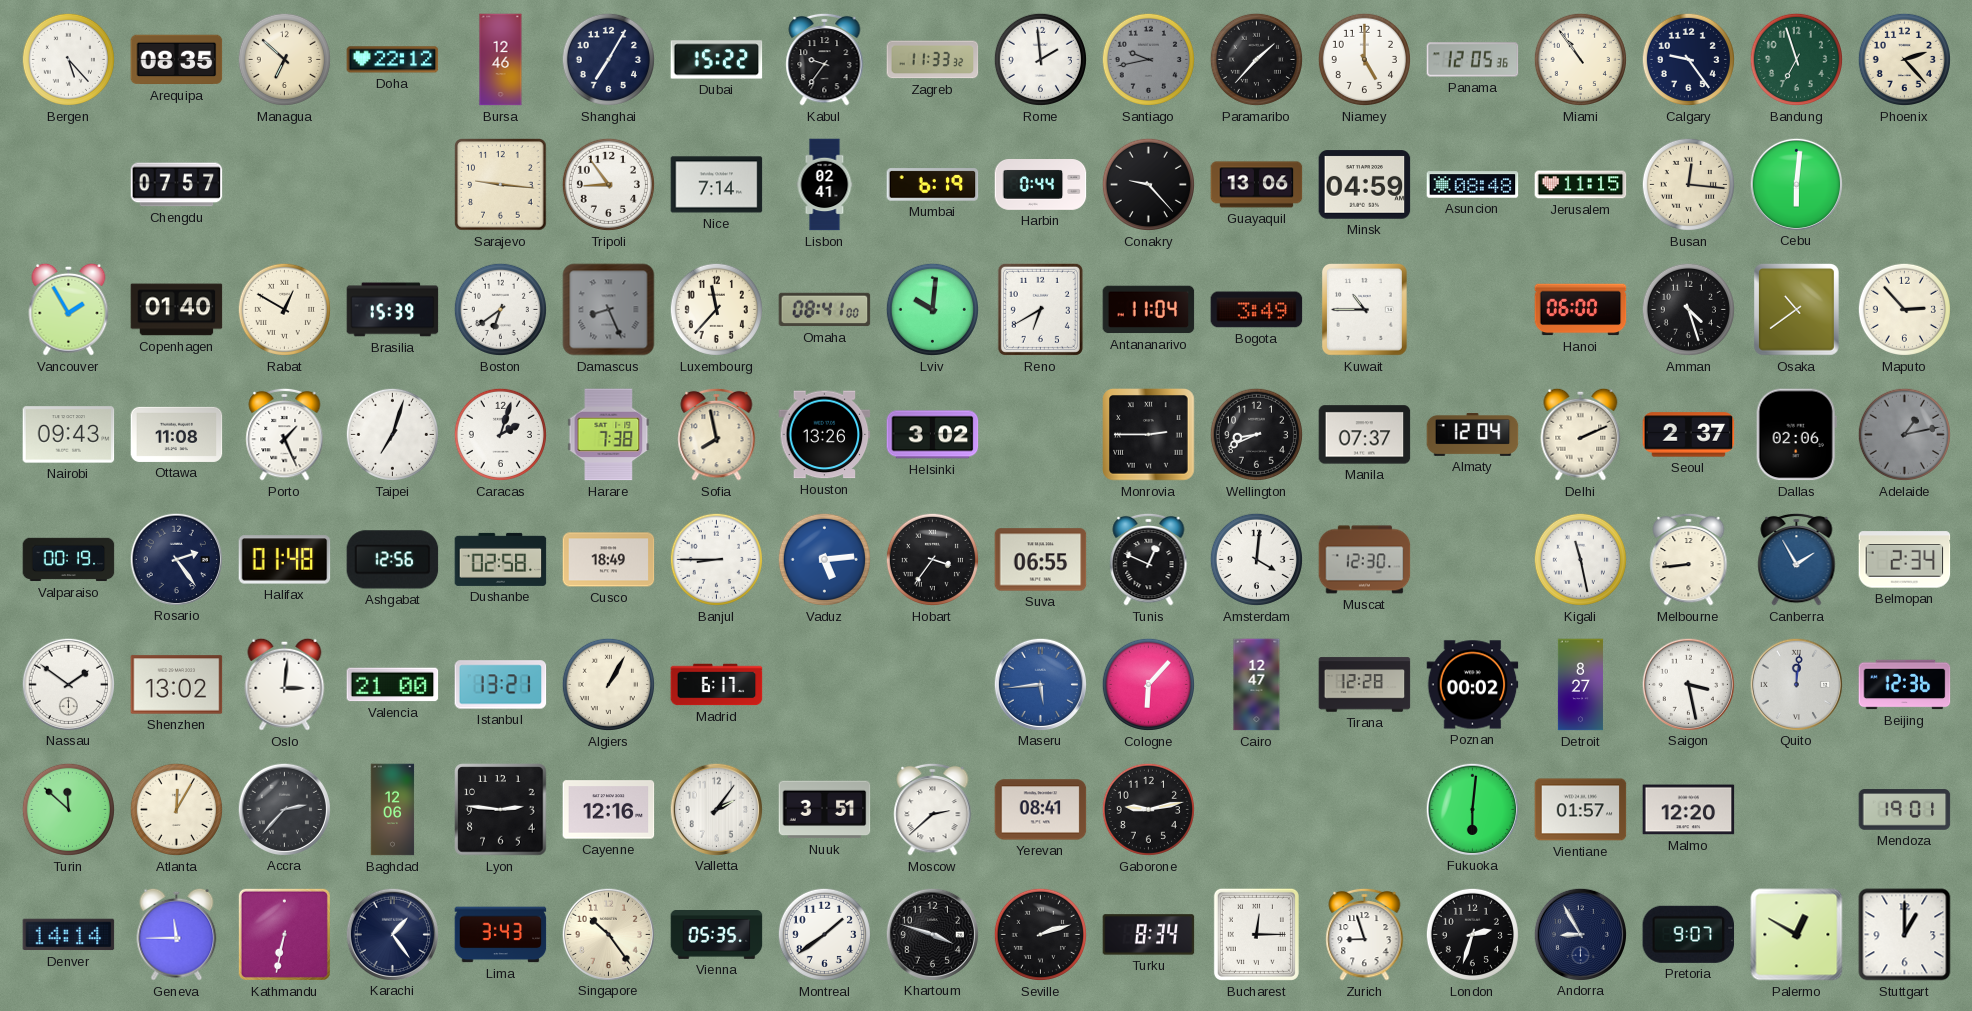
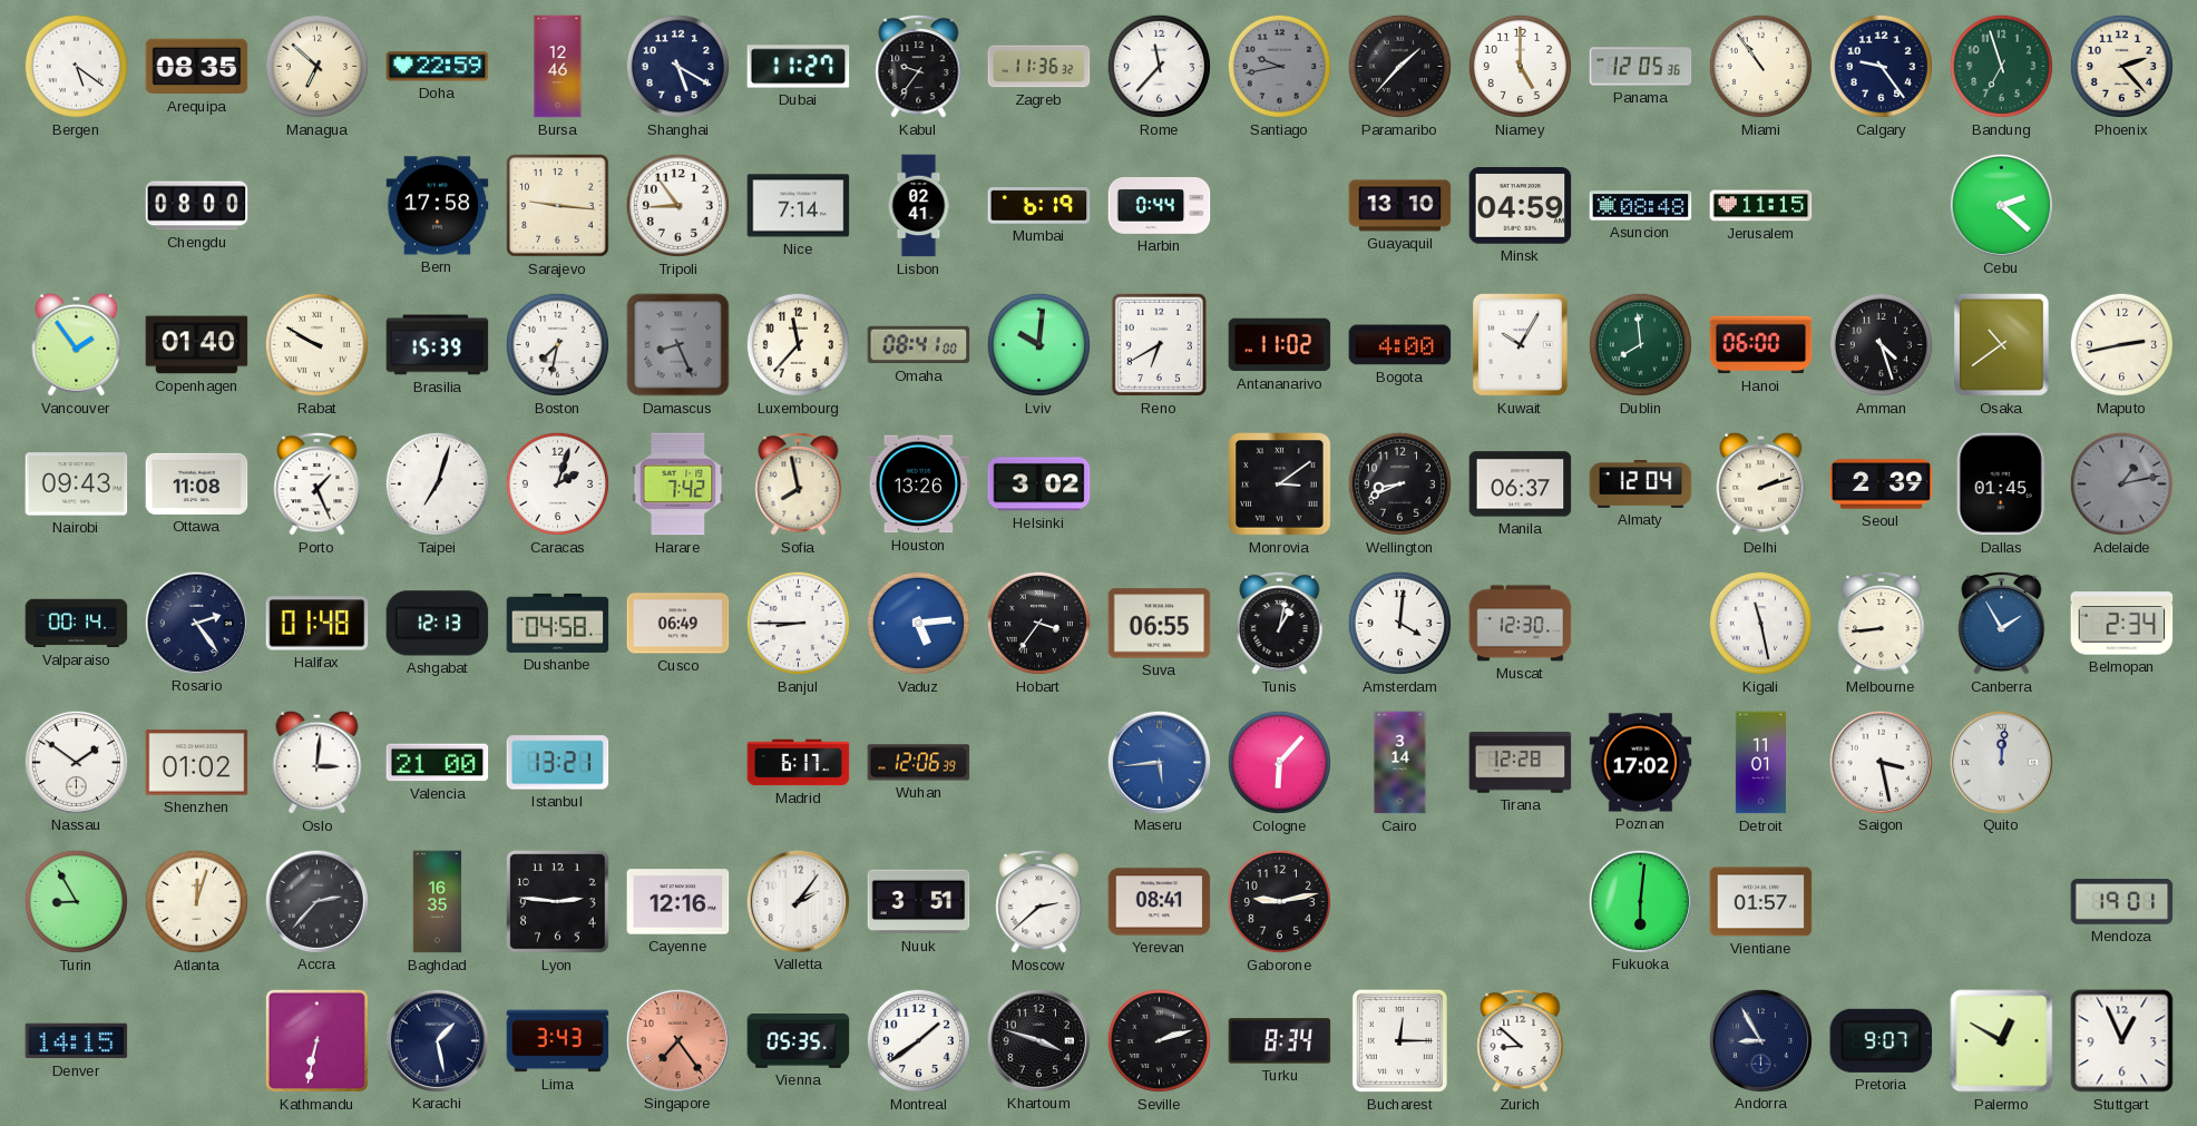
Bergen: 5:23 -> 5:21 (76, 66)
Doha: 22:12 -> 22:59 (438, 67)
Shanghai: 7:05 -> 5:20 (677, 66)
Dubai: 15:22 -> 11:27 (799, 67)
Zagreb: 11:33 -> 11:36 (1039, 67)
Rome: 1:59 -> 11:37 (1159, 66)
Chengdu: 07:57 -> 08:00 (197, 206)
Bern: none -> 17:58 (438, 206)
Conakry: 9:23 -> none (1148, 184)
Guayaquil: 13:06 -> 13:10 (1400, 206)
Busan: 12:16 -> none (1688, 184)
Cebu: 6:01 -> 2:22 (2001, 205)
Vancouver: 1:55 -> 1:54 (77, 344)
Rabat: 12:50 -> 9:50 (316, 344)
Boston: 6:39 -> 7:32 (557, 344)
Antananarivo: 11:04 -> 11:02 (1280, 345)
Bogota: 3:49 -> 4:00 (1400, 345)
Kuwait: 10:45 -> 10:05 (1520, 345)
Dublin: none -> 7:59 (1640, 344)
Maputo: 2:53 -> 2:43 (2121, 344)
Harare: 7:38 -> 7:42 (678, 484)
Monrovia: 2:45 -> 3:09 (1280, 484)
Manila: 07:37 -> 06:37 (1521, 484)
Delhi: 2:11 -> 2:12 (1761, 483)
Seoul: 2:37 -> 2:39 (1882, 484)
Dallas: 02:06 -> 01:45 (2001, 484)
Valparaiso: 00:19 -> 00:14 (77, 624)
Ashgabat: 12:56 -> 12:13 (438, 624)
Dushanbe: 02:58 -> 04:58 (558, 623)
Cusco: 18:49 -> 06:49 (678, 624)
Tunis: 12:49 -> 1:02 (1280, 623)
Shenzhen: 13:02 -> 01:02 (197, 763)
Algiers: 1:05 -> none (608, 684)
Wuhan: none -> 12:06 (919, 763)
Cairo: 12:47 -> 3:14 (1400, 763)
Poznan: 00:02 -> 17:02 (1641, 763)
Detroit: 8:27 -> 11:01 (1760, 763)
Beijing: 12:36 -> none (1905, 685)
Turin: 11:52 -> 8:55 (76, 901)
Atlanta: 12:05 -> 12:03 (196, 901)
Baghdad: 12:06 -> 16:35 (438, 902)
Malmo: 12:20 -> none (1689, 810)
Denver: 14:14 -> 14:15 (77, 1041)
Geneva: 11:45 -> none (177, 934)
Karachi: 1:24 -> 1:28 (437, 1040)
Singapore: 10:24 -> 7:24 (677, 1040)
Singapore dial: cream -> salmon (677, 1040)
Zurich: 8:57 -> 8:52 (1521, 1040)
London: 2:33 -> none (1472, 934)
Stuttgart: 1:00 -> 12:56 (2122, 1041)
